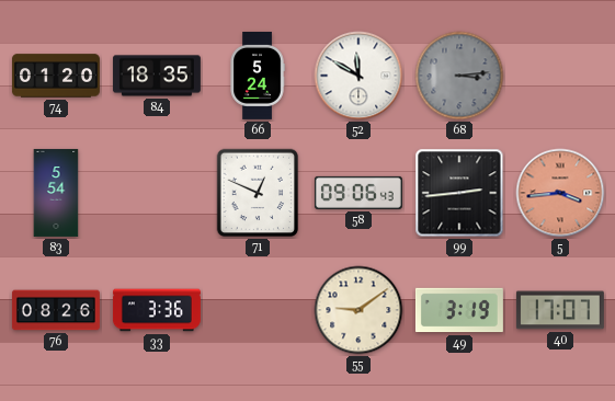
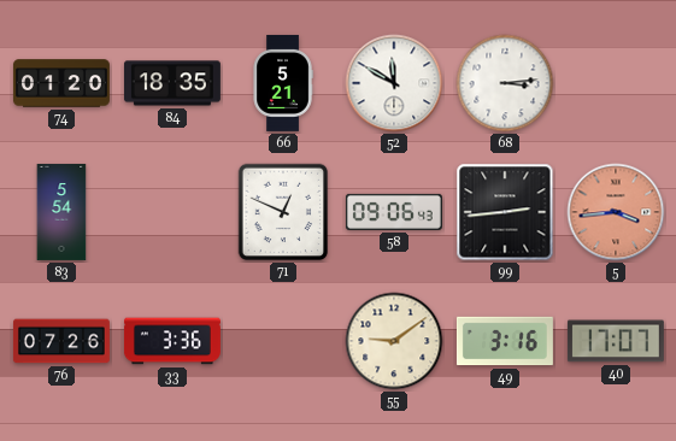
66: 5:24 -> 5:21 (283, 83)
68 dial: grey -> white (505, 83)
76: 08:26 -> 07:26 (61, 341)
49: 3:19 -> 3:16 (505, 341)
